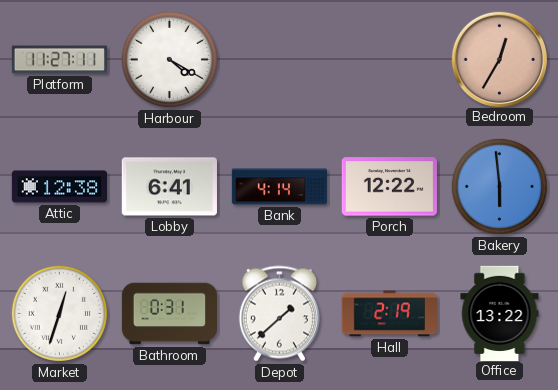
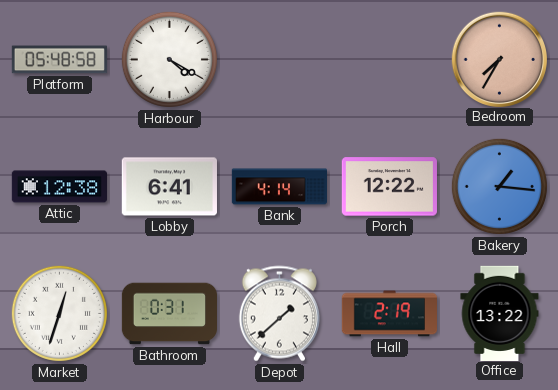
Platform: 11:27 -> 05:48 (59, 60)
Bedroom: 12:35 -> 7:35 (499, 59)
Bakery: 5:59 -> 1:16 (499, 186)
